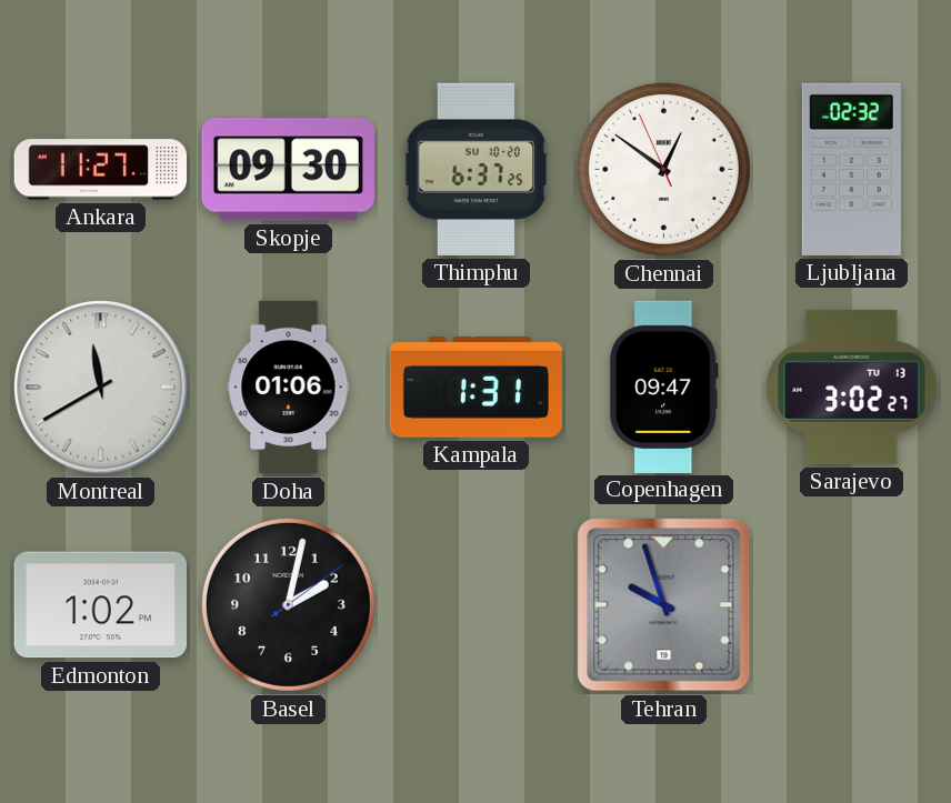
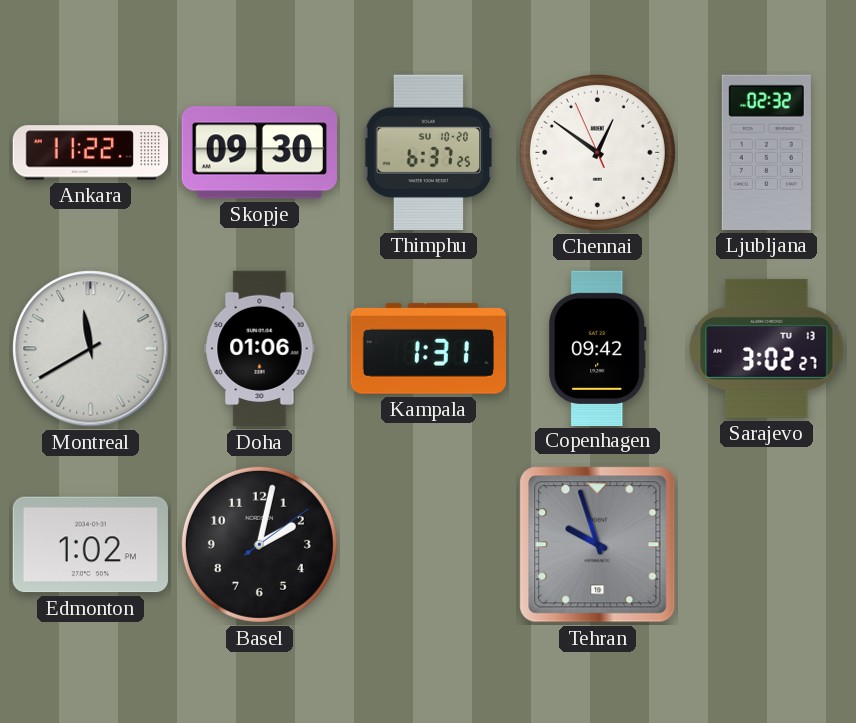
Ankara: 11:27 -> 11:22 (90, 153)
Copenhagen: 09:47 -> 09:42 (598, 348)
